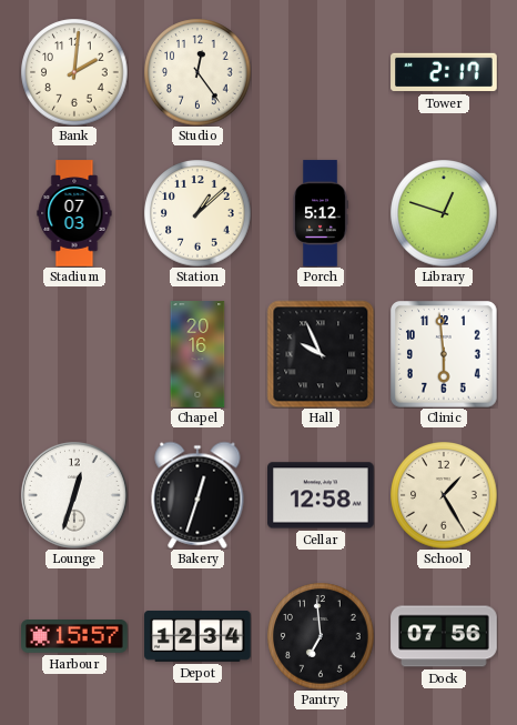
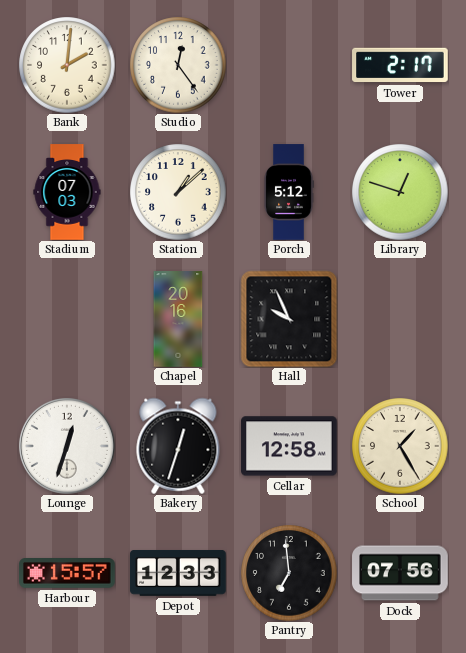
Clinic: 5:59 -> none (445, 355)
Depot: 12:34 -> 12:33 (178, 574)
